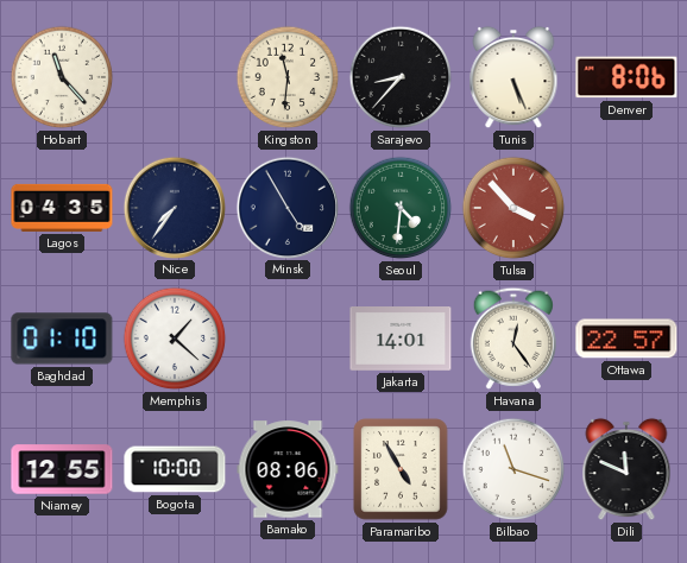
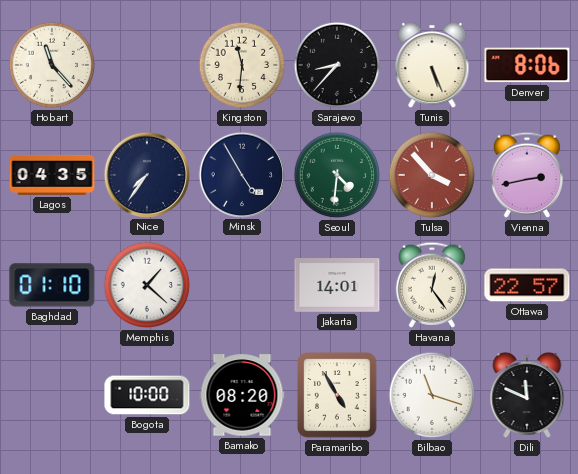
Vienna: none -> 2:43 (527, 175)
Niamey: 12:55 -> none (62, 469)
Bamako: 08:06 -> 08:20 (242, 395)
